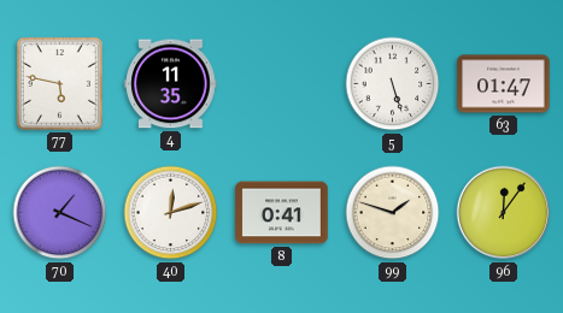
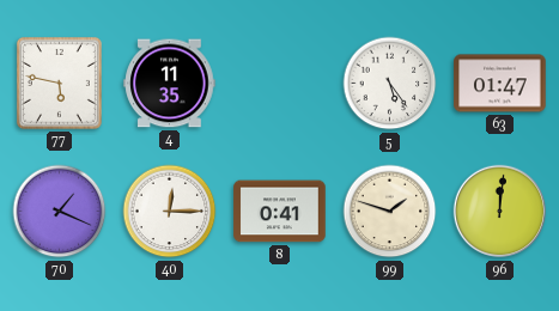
5: 5:27 -> 5:24 (390, 84)
40: 12:12 -> 12:15 (170, 212)
96: 12:06 -> 12:01 (500, 212)
